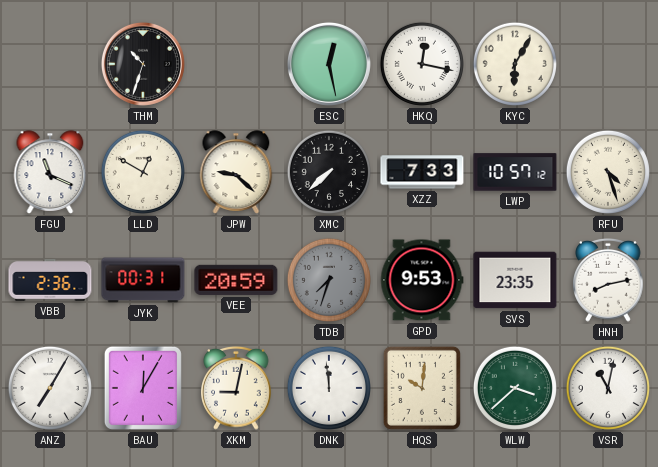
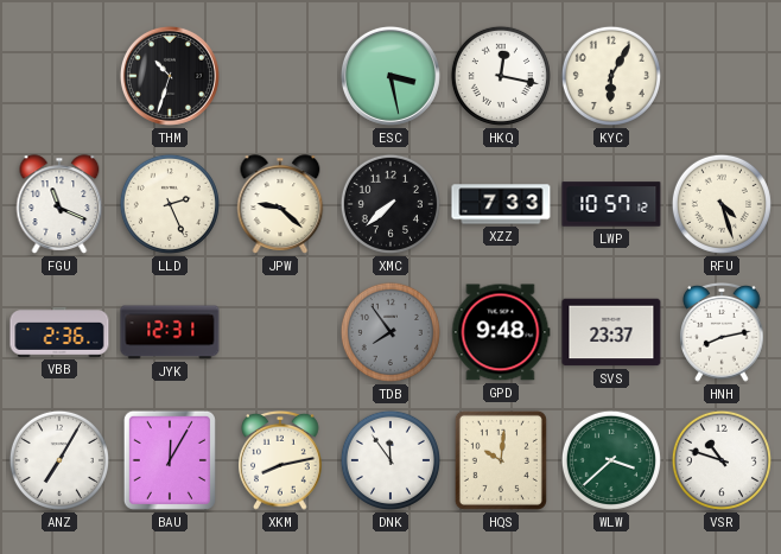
ESC: 12:28 -> 3:28 (390, 76)
LLD: 12:50 -> 2:26 (170, 204)
JYK: 00:31 -> 12:31 (170, 332)
VEE: 20:59 -> none (236, 280)
TDB: 7:33 -> 7:54 (390, 332)
GPD: 9:53 -> 9:48 (501, 332)
SVS: 23:35 -> 23:37 (611, 332)
XKM: 9:02 -> 8:13 (280, 460)
DNK: 11:59 -> 11:54 (390, 460)
VSR: 11:02 -> 10:48 (722, 460)
